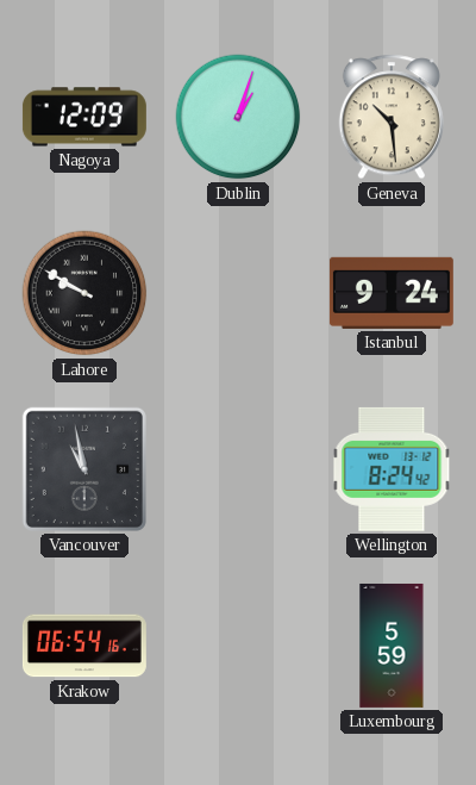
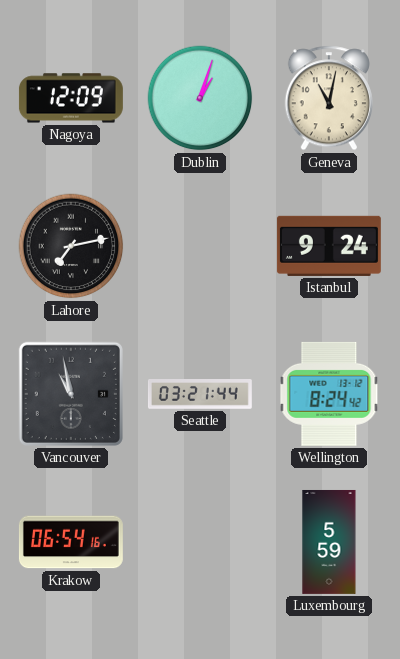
Geneva: 10:29 -> 11:02 (329, 98)
Lahore: 9:50 -> 7:13 (71, 246)
Seattle: none -> 03:21 (200, 395)
